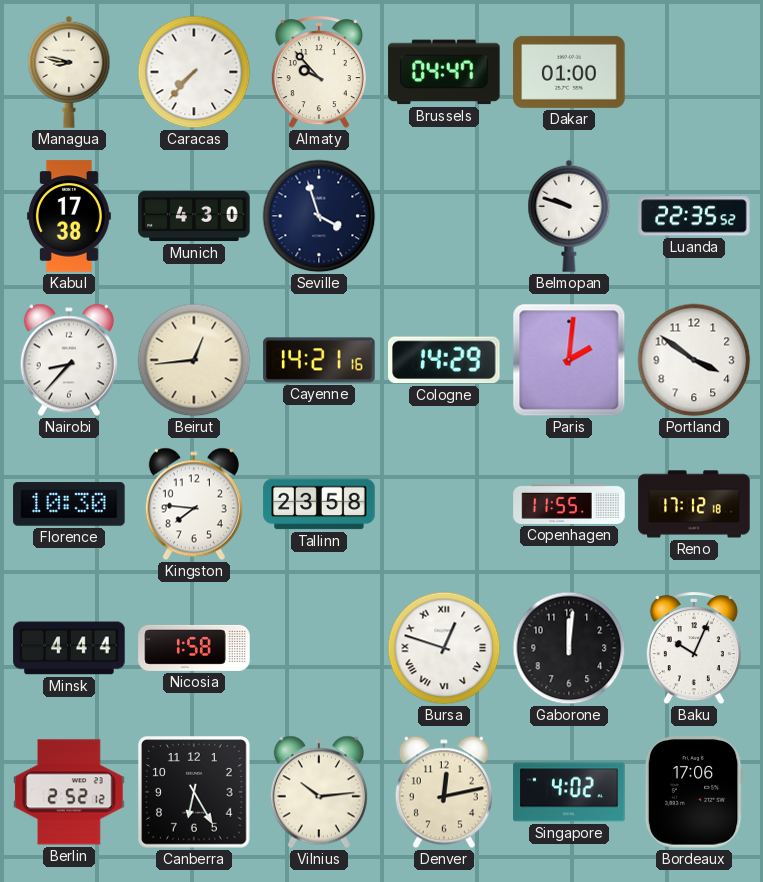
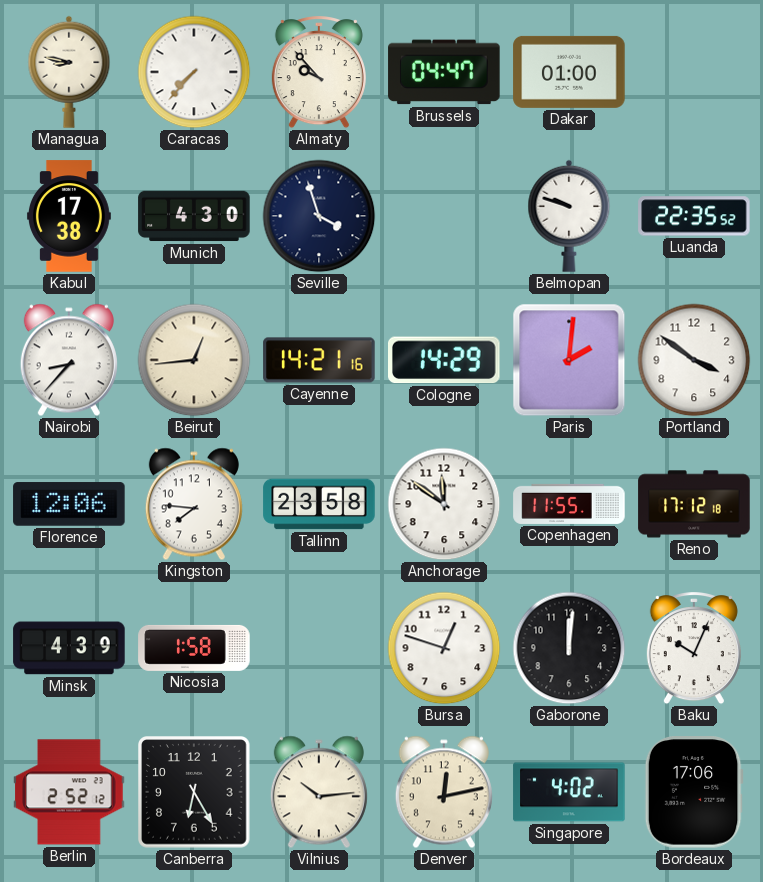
Florence: 10:30 -> 12:06 (69, 504)
Anchorage: none -> 11:51 (444, 504)
Minsk: 4:44 -> 4:39 (69, 648)
Bursa numerals: Roman -> Arabic (444, 648)
